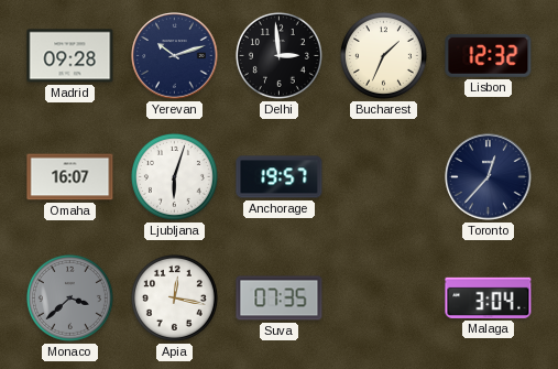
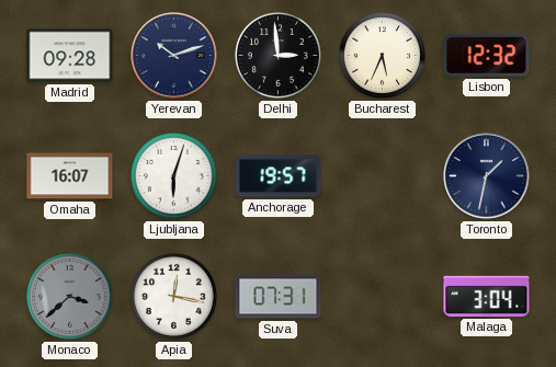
Bucharest: 1:34 -> 5:34 (382, 55)
Toronto: 12:37 -> 1:32 (487, 176)
Suva: 07:35 -> 07:31 (279, 297)
